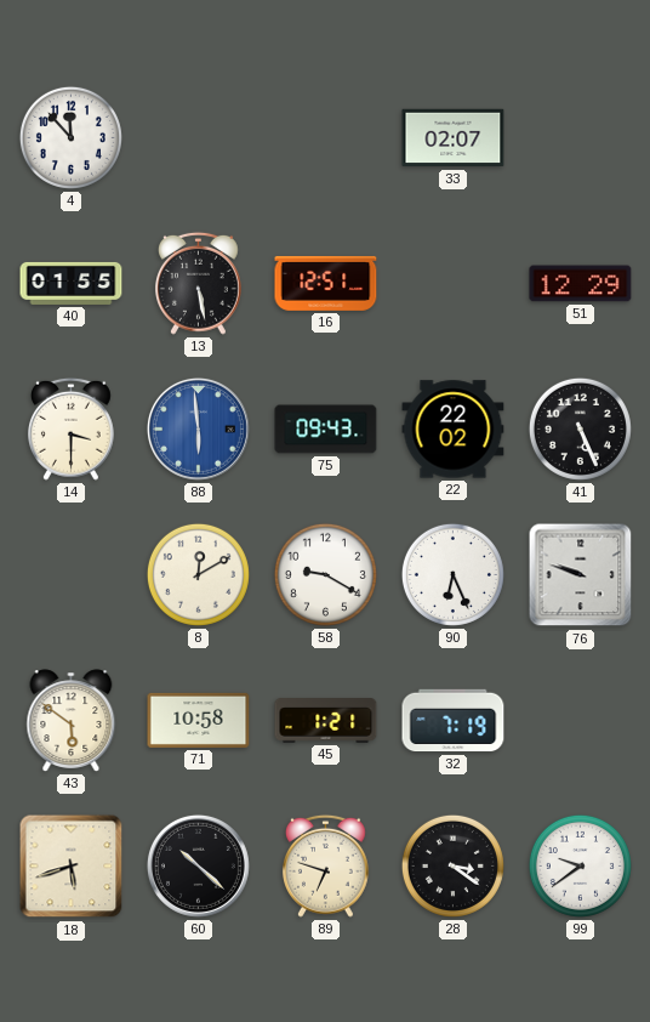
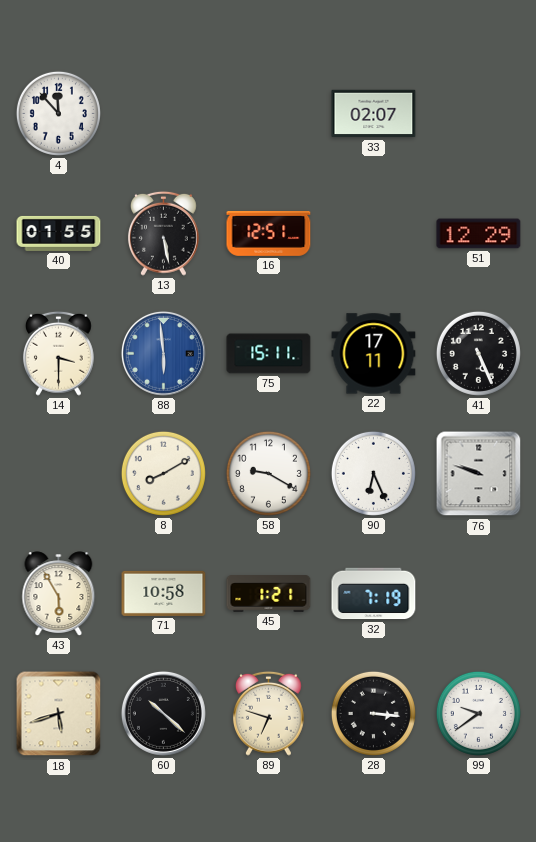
75: 09:43 -> 15:11 (269, 354)
22: 22:02 -> 17:11 (374, 354)
8: 12:10 -> 8:10 (163, 473)
43: 5:51 -> 5:55 (59, 594)
28: 3:21 -> 3:16 (373, 713)
